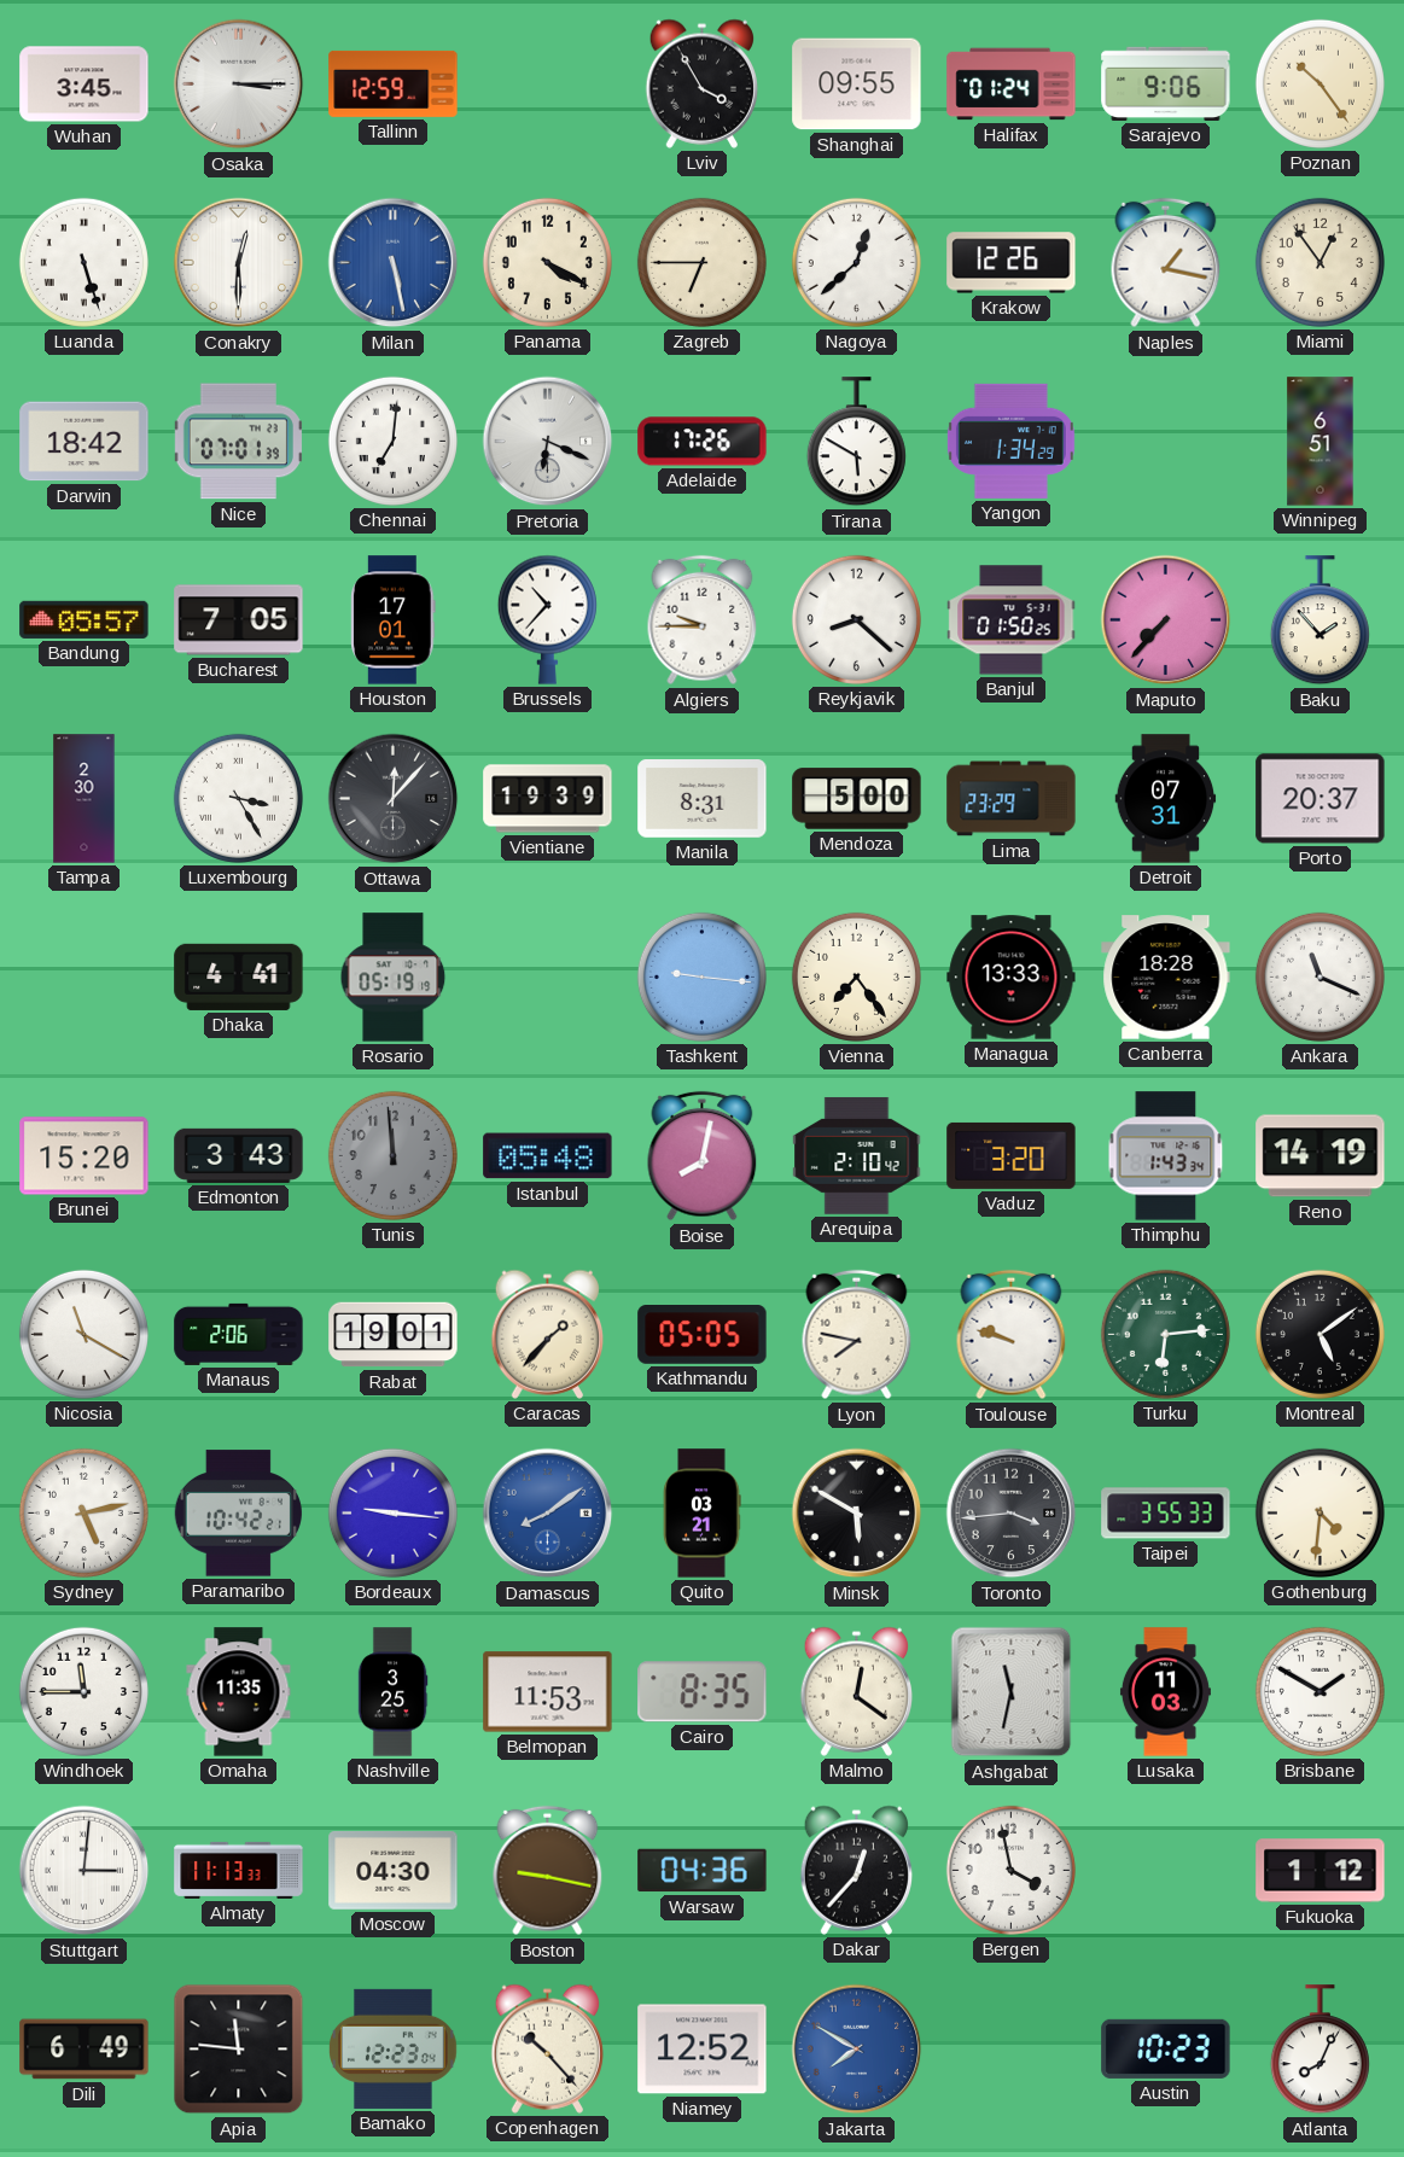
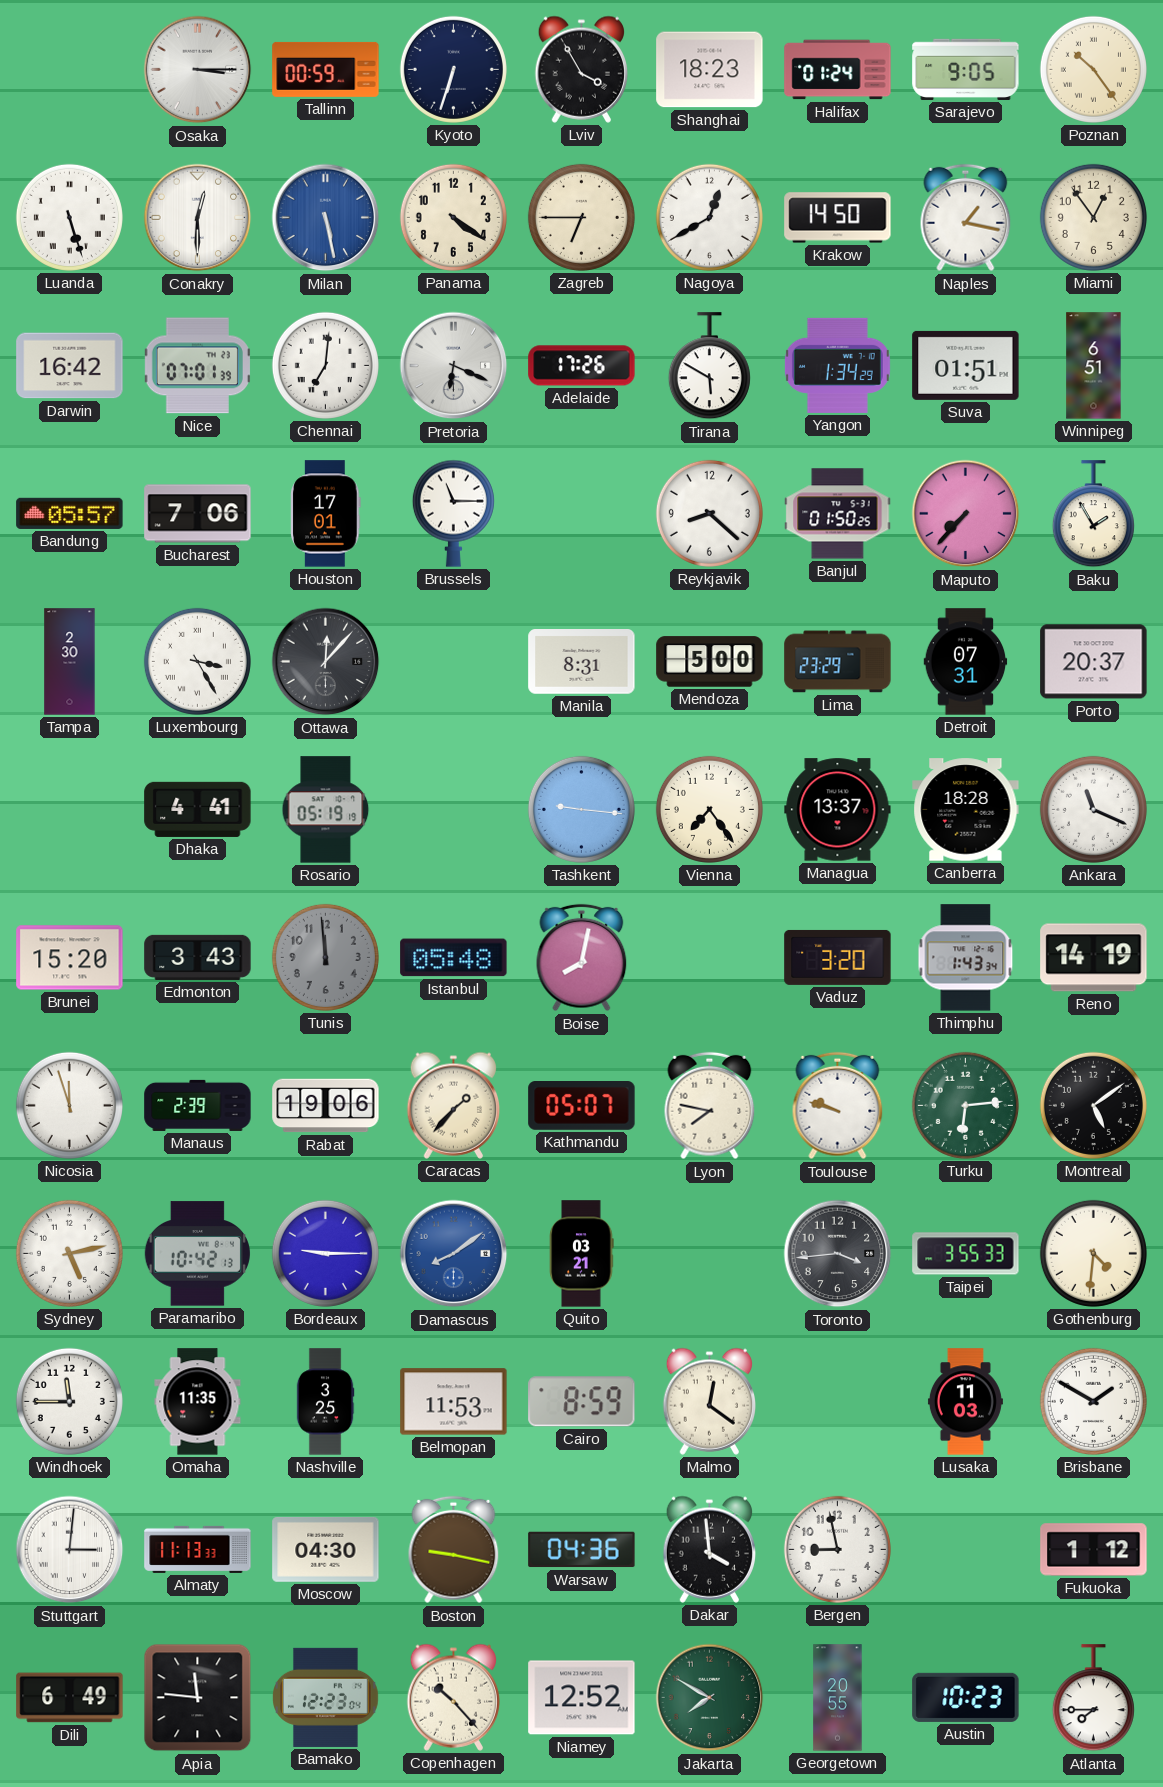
Wuhan: 3:45 -> none (85, 84)
Tallinn: 12:59 -> 00:59 (326, 69)
Kyoto: none -> 6:33 (453, 69)
Shanghai: 09:55 -> 18:23 (710, 70)
Sarajevo: 9:06 -> 9:05 (966, 69)
Panama: 4:20 -> 4:21 (453, 217)
Nagoya: 12:38 -> 12:40 (709, 217)
Krakow: 12:26 -> 14:50 (838, 218)
Darwin: 18:42 -> 16:42 (70, 366)
Suva: none -> 01:51 (966, 365)
Bucharest: 7:05 -> 7:06 (198, 514)
Brussels: 10:37 -> 11:15 (453, 513)
Algiers: 9:45 -> none (703, 620)
Baku: 1:53 -> 1:55 (1093, 514)
Vientiane: 19:39 -> none (548, 799)
Managua: 13:33 -> 13:37 (838, 810)
Arequipa: 2:10 -> none (857, 1155)
Nicosia: 11:20 -> 11:57 (69, 1105)
Manaus: 2:06 -> 2:39 (198, 1105)
Rabat: 19:01 -> 19:06 (326, 1106)
Kathmandu: 05:05 -> 05:07 (582, 1106)
Paramaribo: 10:42:21 -> 10:42:13 (197, 1254)
Bordeaux: 9:16 -> 9:15 (325, 1253)
Minsk: 5:50 -> none (857, 1514)
Cairo: 8:35 -> 8:59 (582, 1402)
Ashgabat: 11:32 -> none (1012, 1692)
Dakar: 12:37 -> 3:59 (709, 1549)
Bergen: 3:58 -> 8:58 (837, 1549)
Jakarta dial: blue -> green (710, 1698)
Georgetown: none -> 20:55 (838, 1698)
Atlanta: 8:04 -> 7:45 (1093, 1698)
